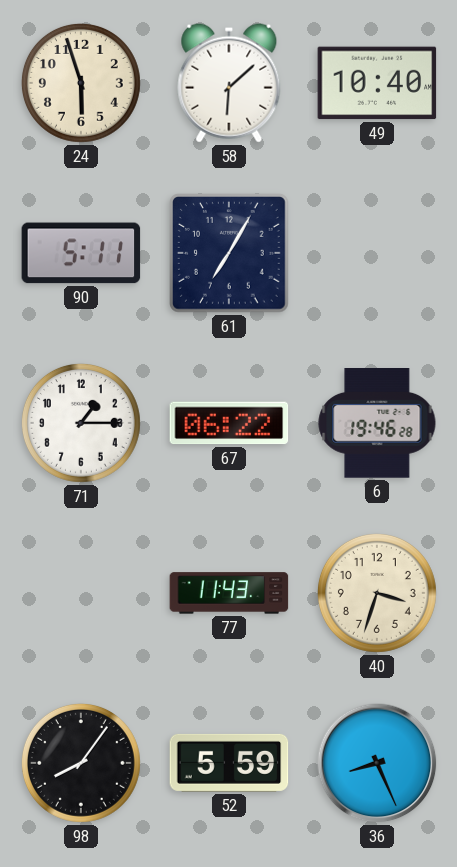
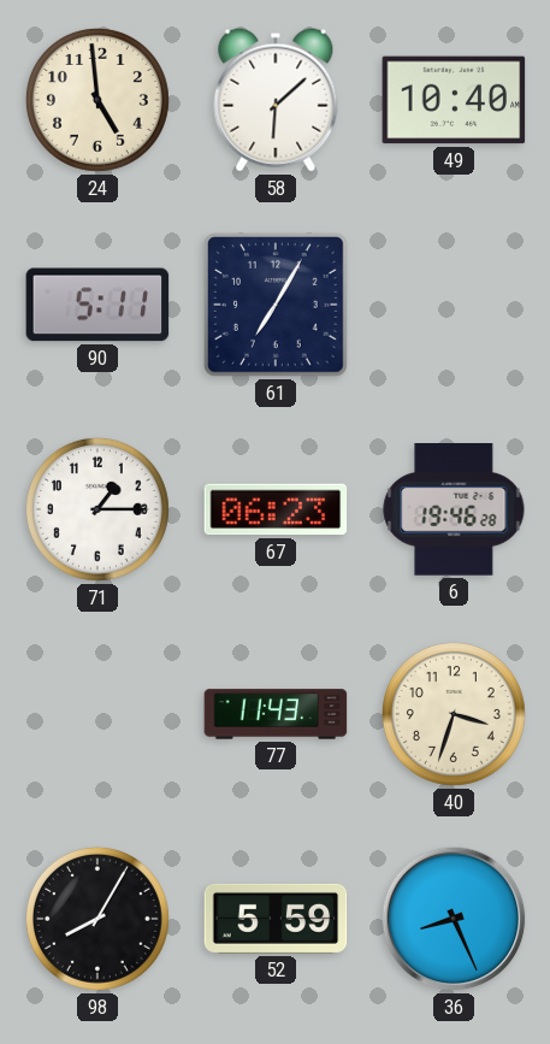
24: 5:57 -> 4:59 (97, 100)
67: 06:22 -> 06:23 (276, 509)
98: 8:06 -> 8:05 (97, 919)
